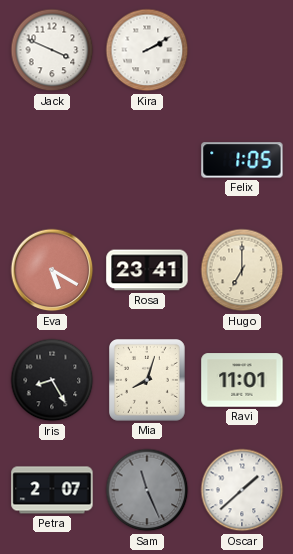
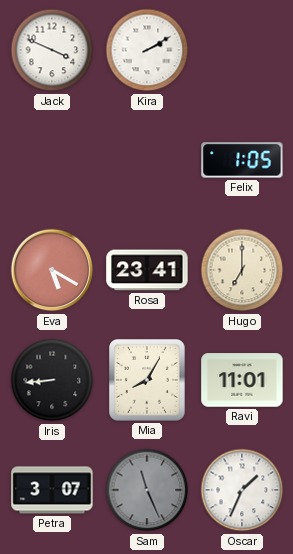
Iris: 8:25 -> 8:44 (52, 380)
Mia: 8:03 -> 8:05 (148, 381)
Petra: 2:07 -> 3:07 (52, 490)
Oscar: 1:38 -> 1:34 (242, 490)
